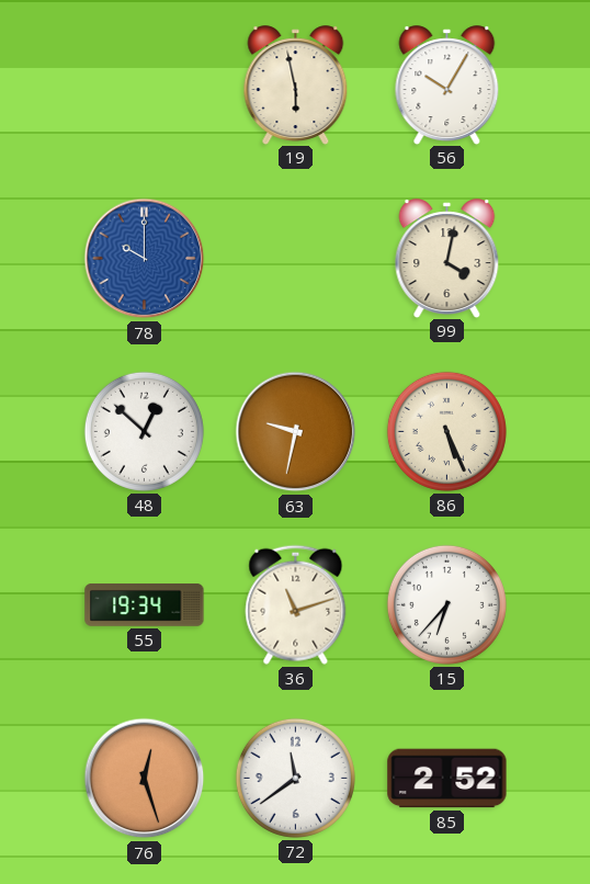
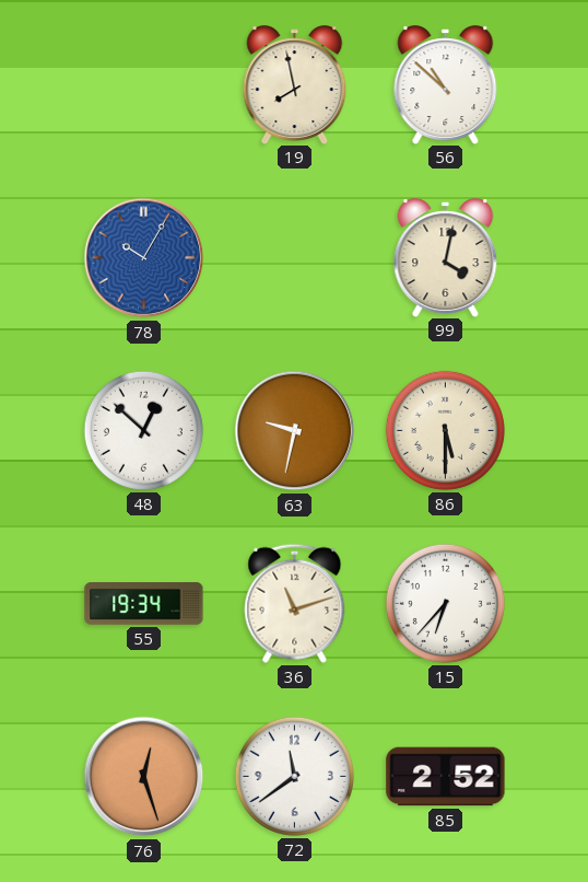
19: 5:58 -> 7:58 (295, 84)
56: 10:05 -> 10:52 (446, 84)
78: 10:00 -> 10:05 (144, 258)
86: 5:26 -> 5:30 (445, 430)
